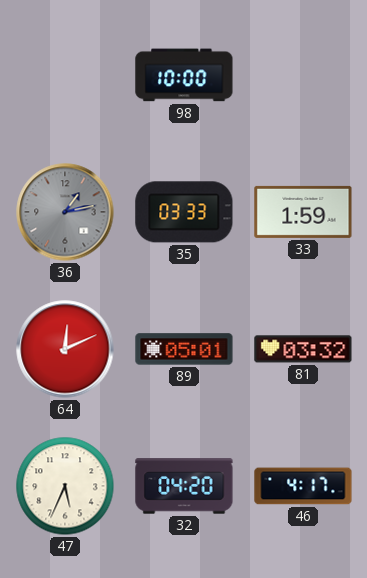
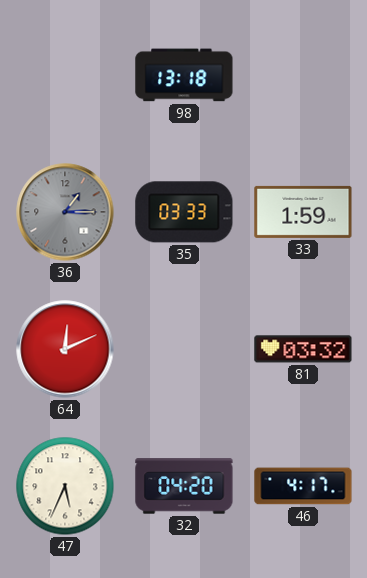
98: 10:00 -> 13:18 (184, 75)
36: 1:13 -> 1:15 (65, 212)
89: 05:01 -> none (184, 349)
